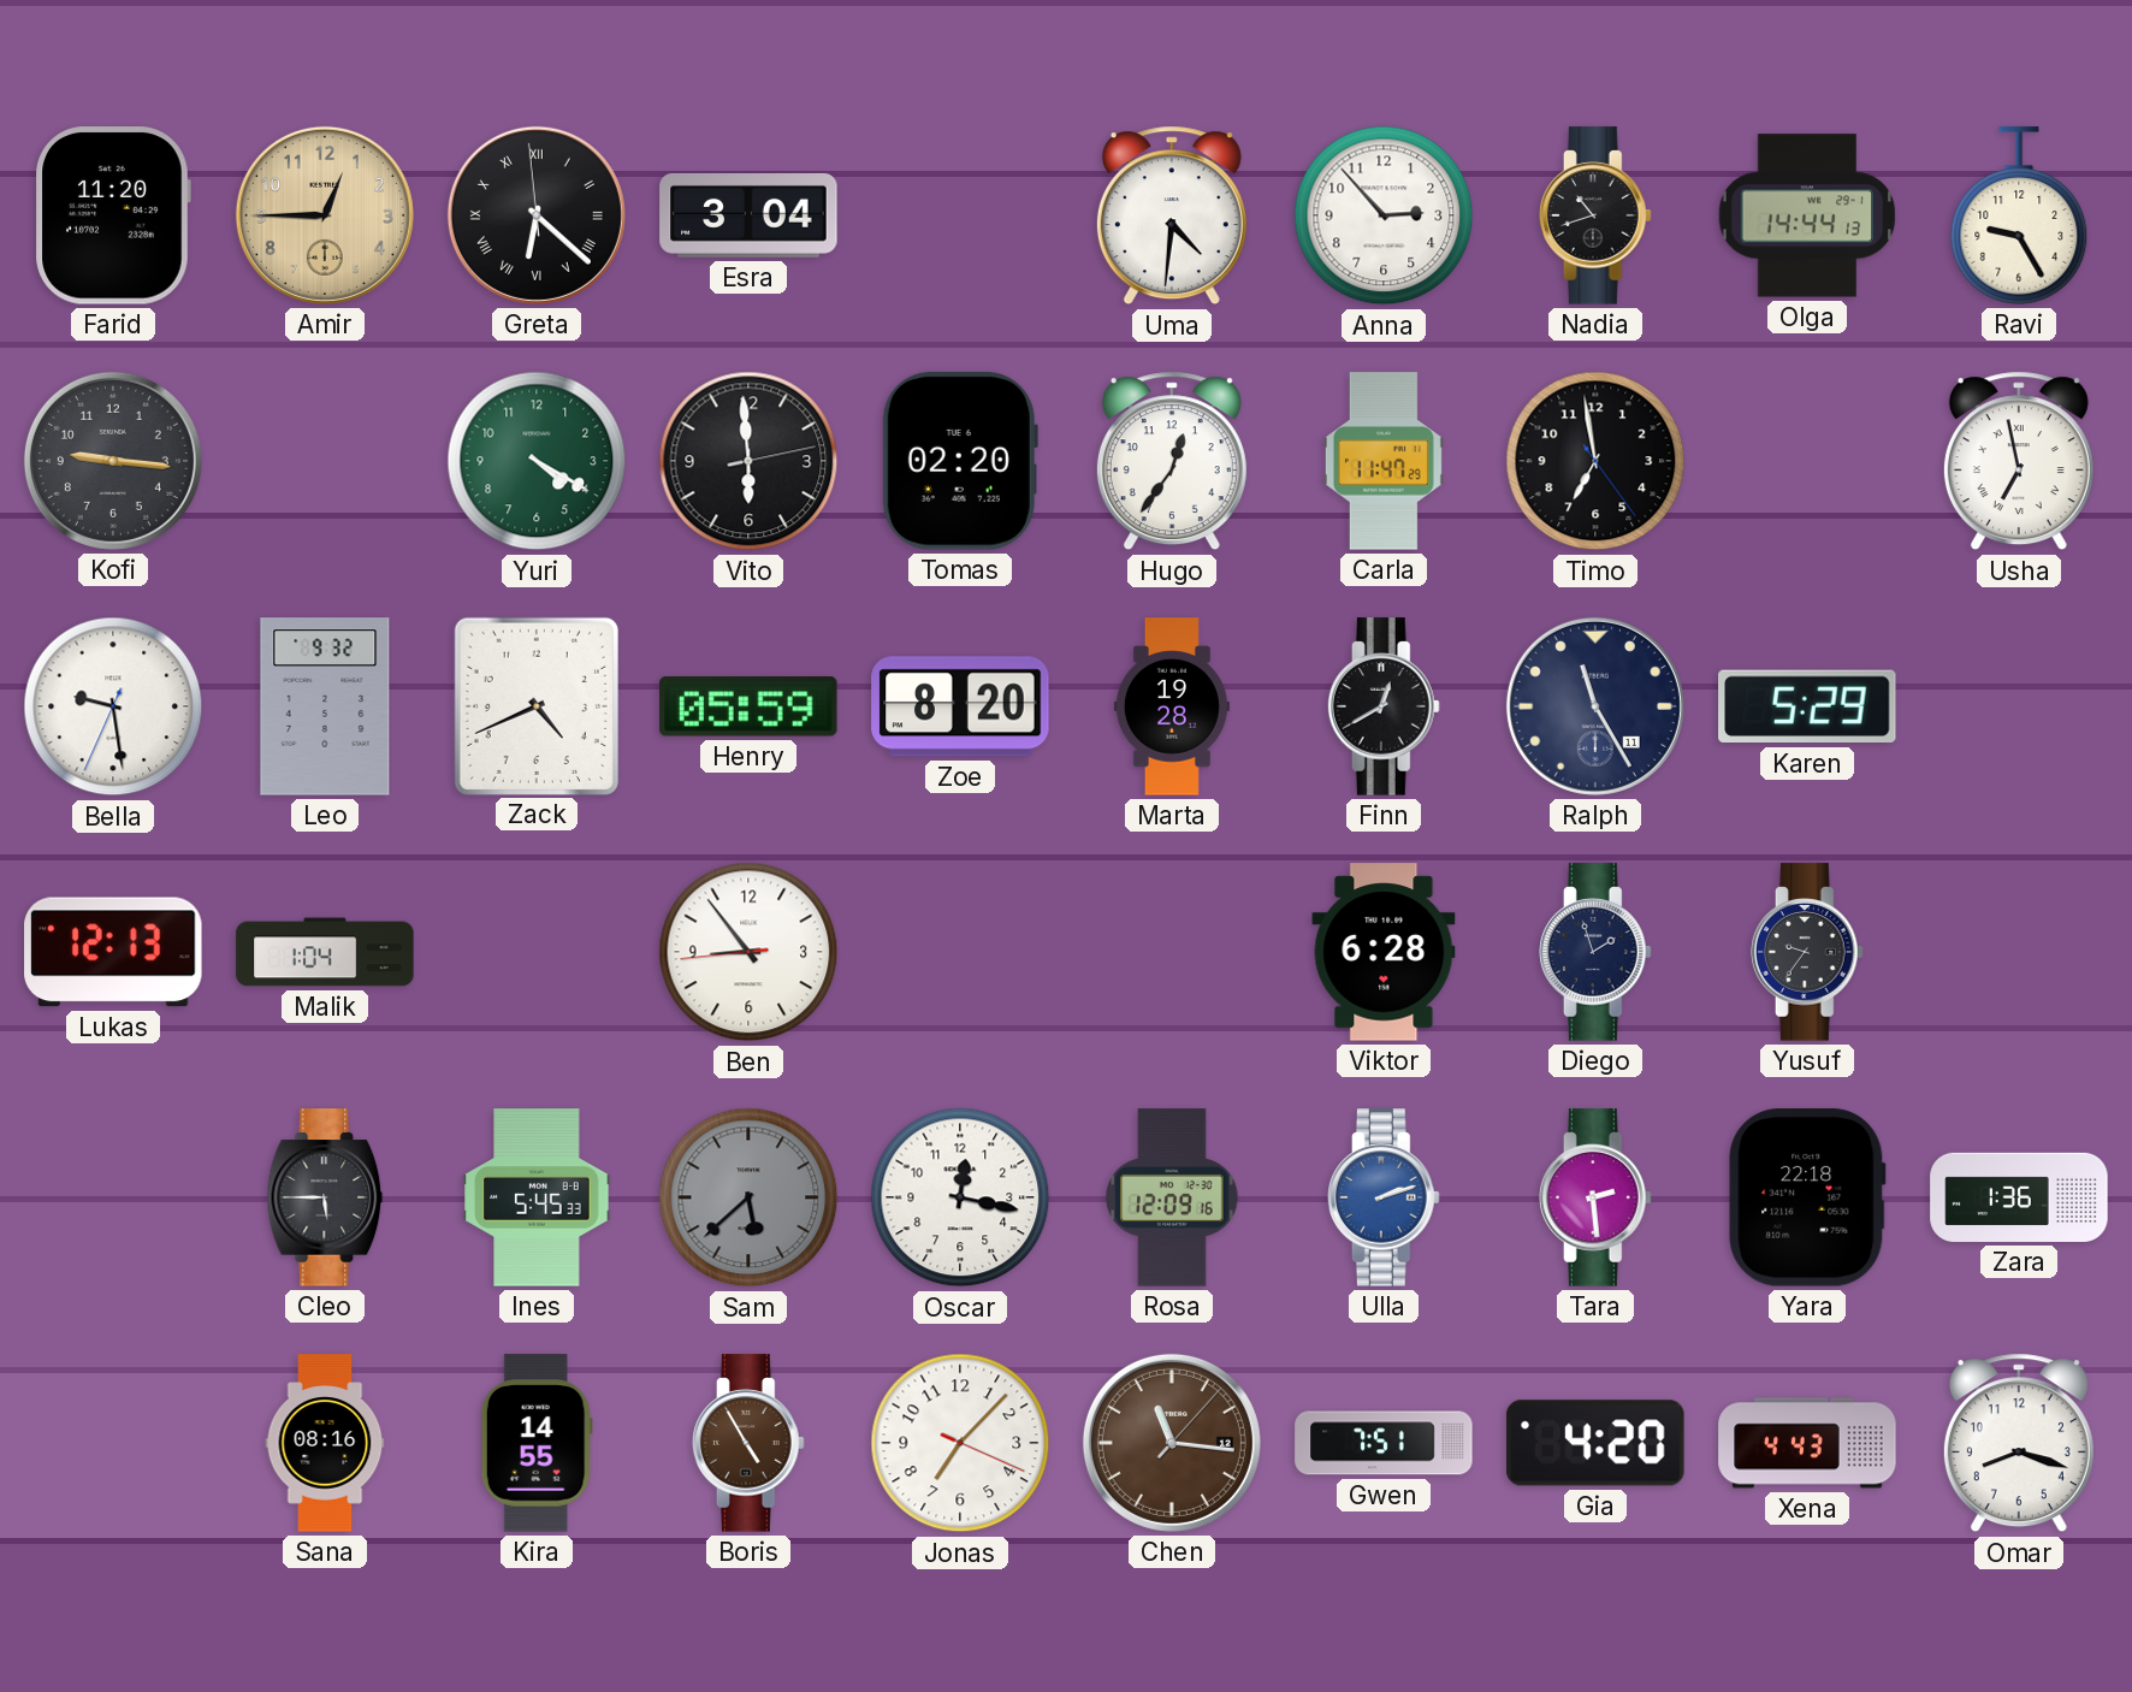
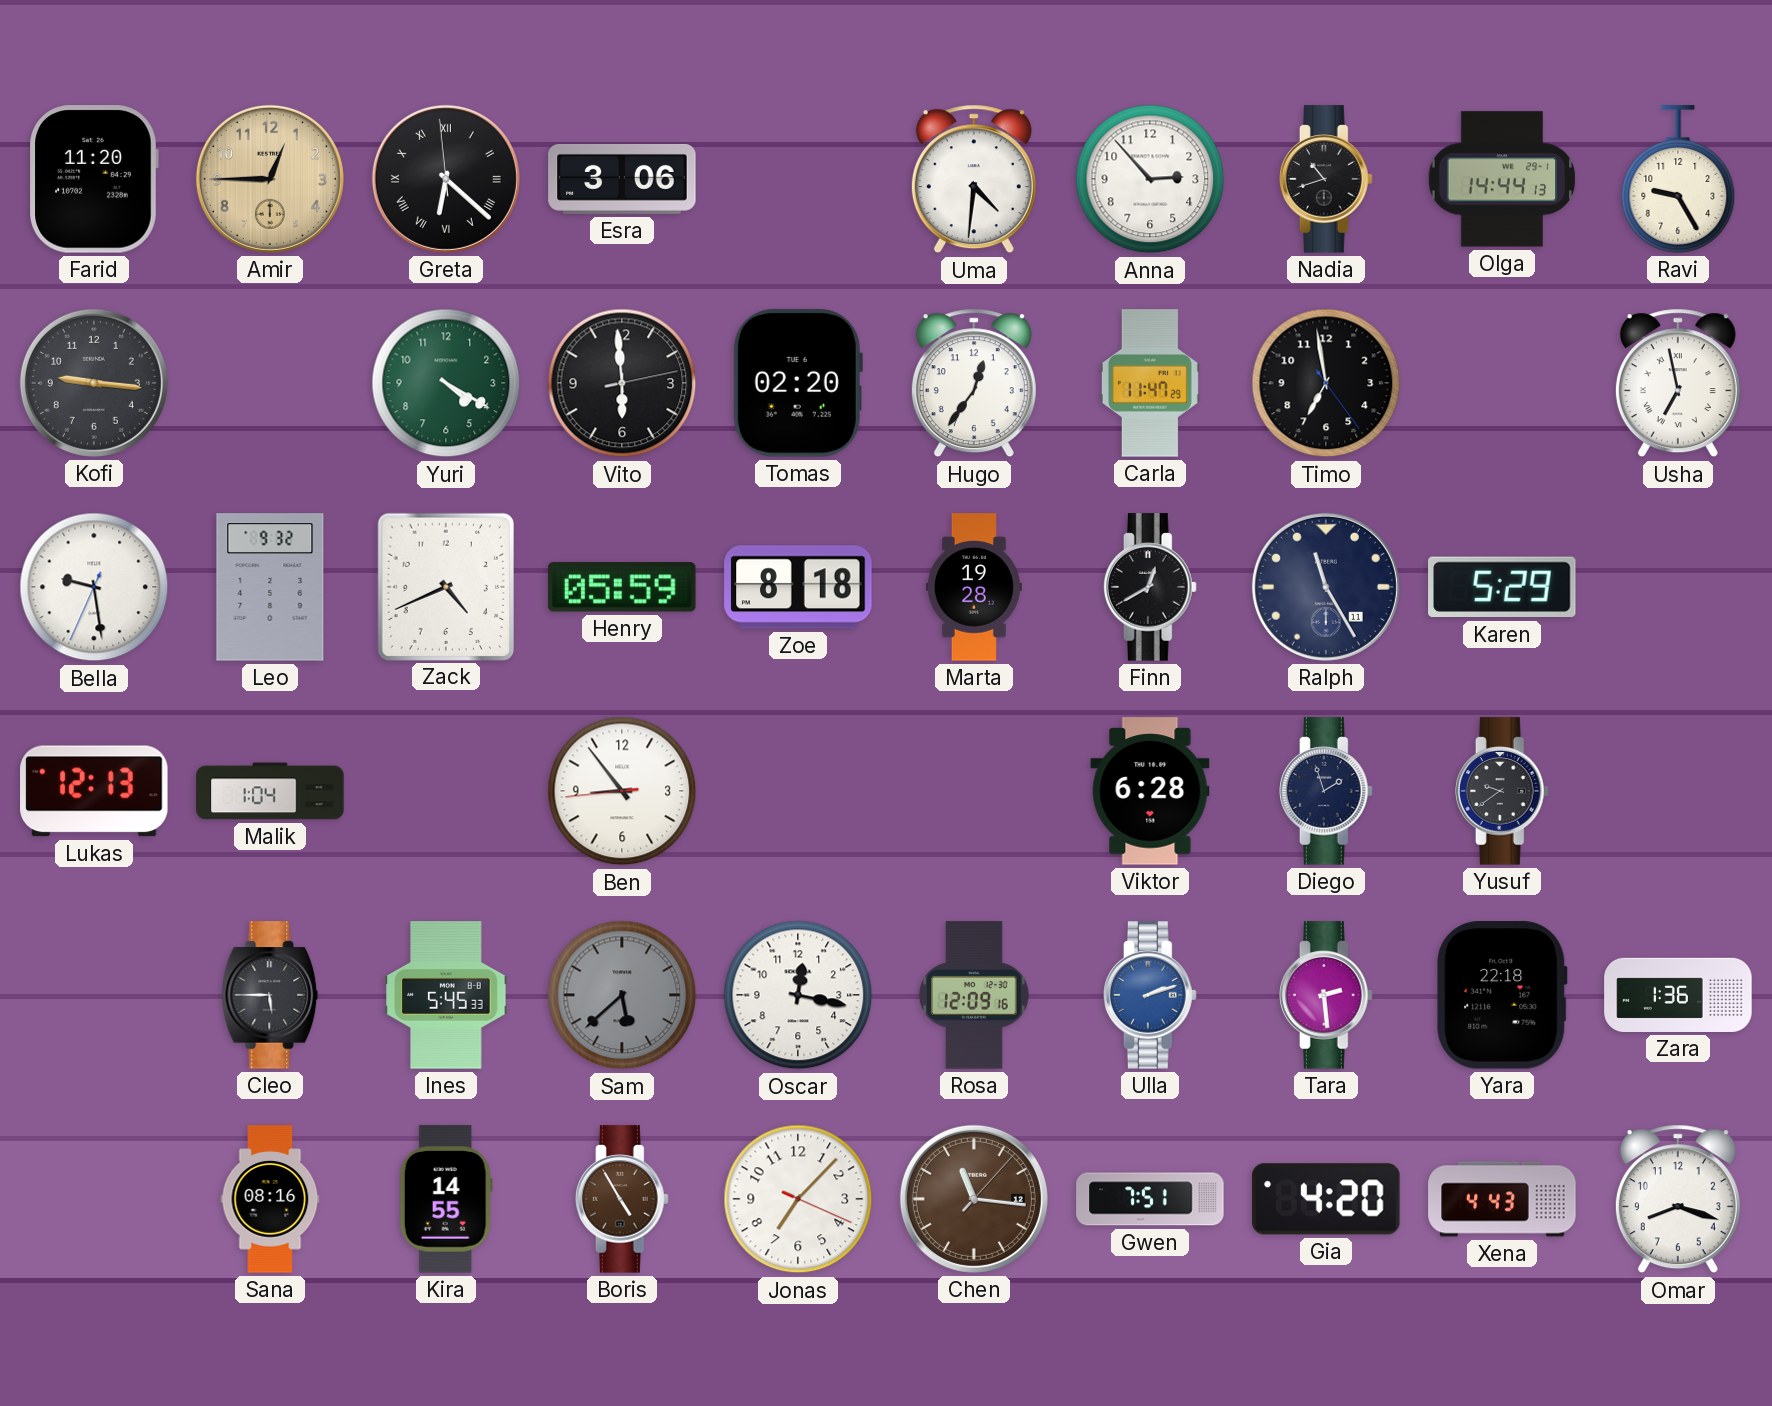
Esra: 3:04 -> 3:06 (622, 179)
Zoe: 8:20 -> 8:18 (798, 587)
Yusuf: 9:36 -> 9:39 (1503, 791)
